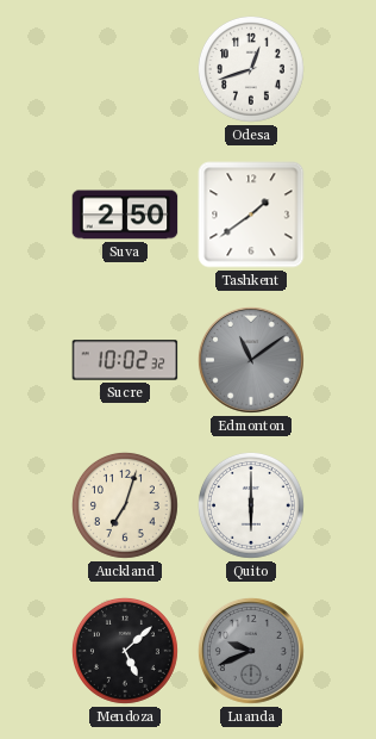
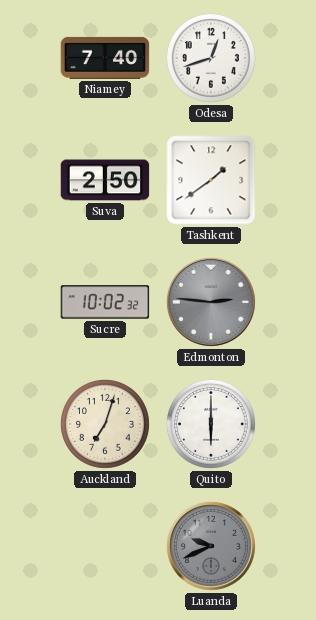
Niamey: none -> 7:40 (105, 58)
Edmonton: 11:09 -> 2:46 (211, 302)
Mendoza: 5:08 -> none (125, 651)
